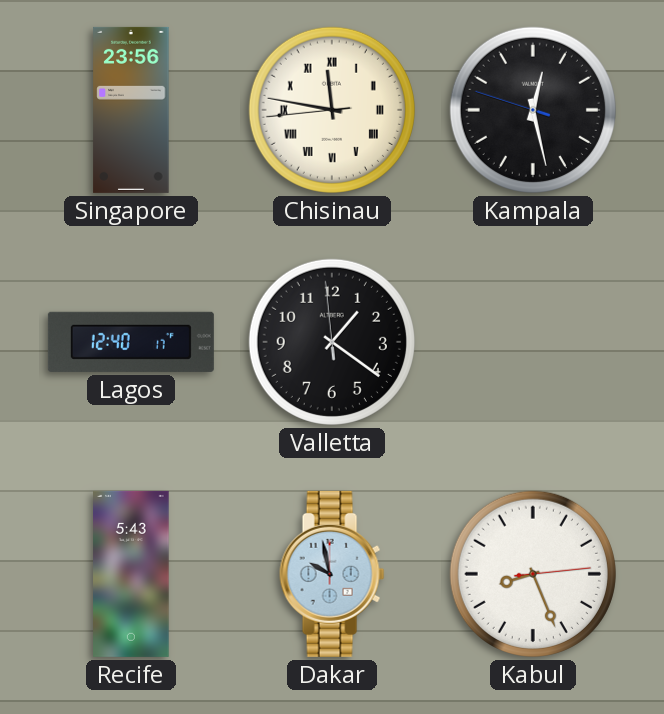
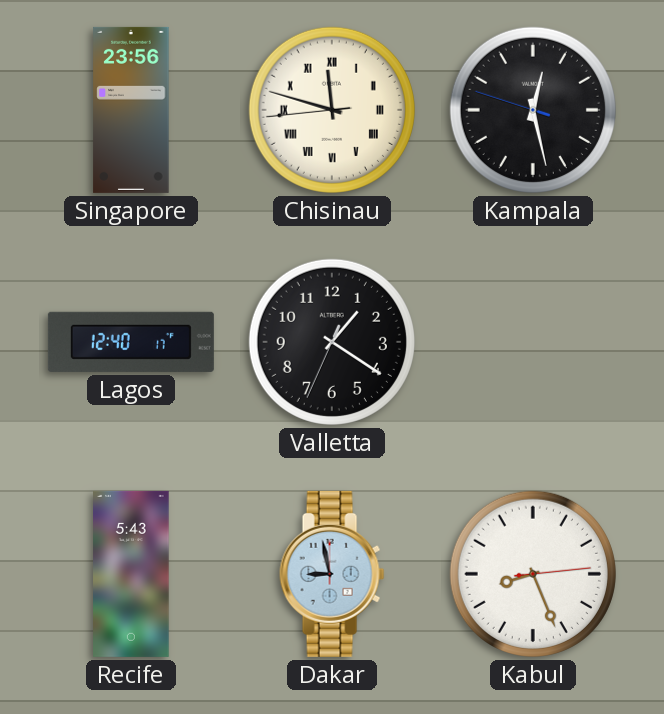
Chisinau: 11:46 -> 11:47 (332, 110)
Valletta: 1:20:59 -> 1:20:34 (332, 342)
Dakar: 9:58 -> 8:58 (332, 574)
